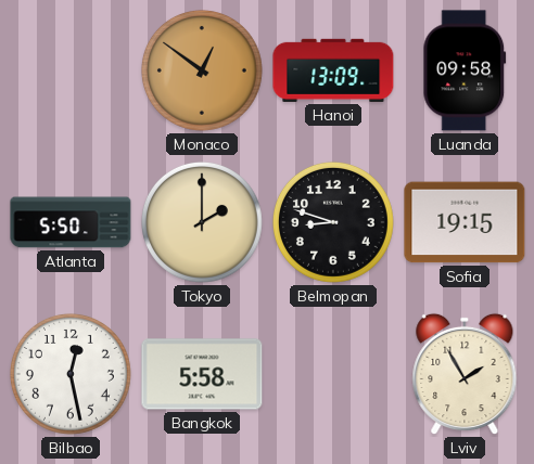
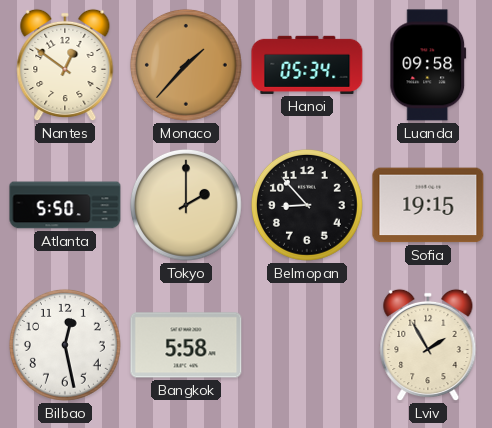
Nantes: none -> 12:51 (65, 65)
Monaco: 12:51 -> 1:37 (186, 65)
Hanoi: 13:09 -> 05:34 (307, 65)
Belmopan: 8:48 -> 8:53 (307, 205)
